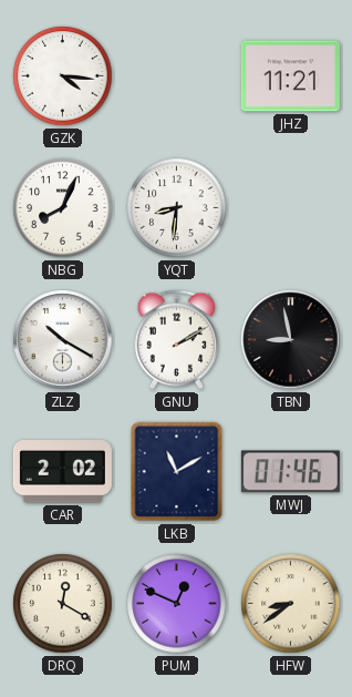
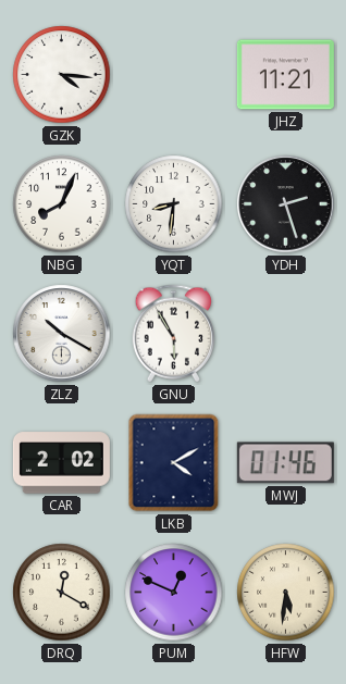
YDH: none -> 2:27 (286, 204)
GNU: 2:10 -> 5:55 (173, 334)
TBN: 8:58 -> none (291, 340)
LKB: 11:10 -> 4:10 (174, 463)
HFW: 8:39 -> 5:31 (286, 593)
